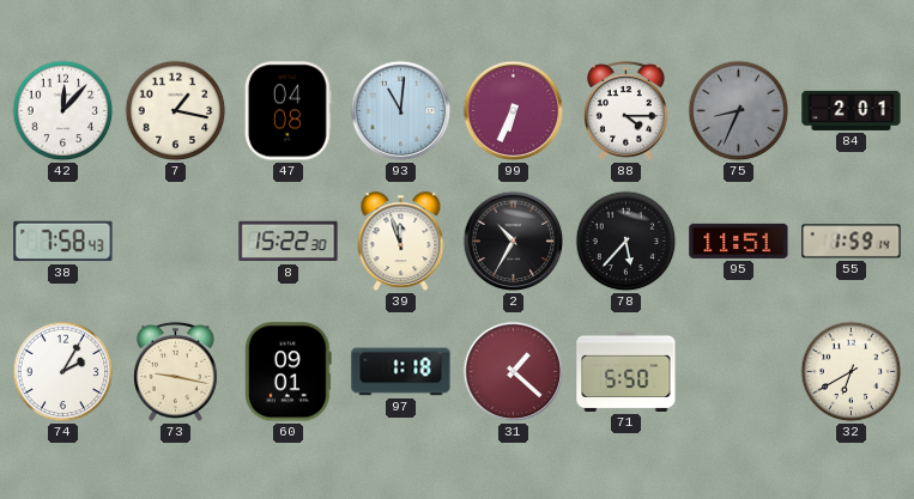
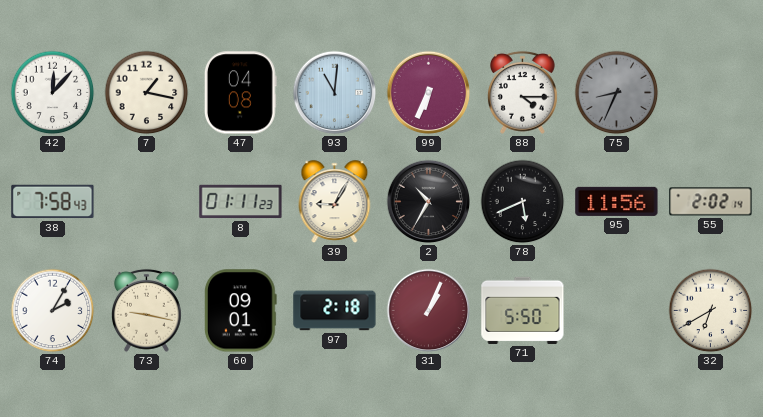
84: 2:01 -> none (852, 110)
8: 15:22 -> 01:11 (241, 202)
39: 11:57 -> 9:05 (335, 202)
78: 5:37 -> 5:41 (523, 202)
95: 11:51 -> 11:56 (617, 201)
55: 1:59 -> 2:02 (711, 202)
97: 1:18 -> 2:18 (335, 311)
31: 1:22 -> 1:04 (429, 311)
